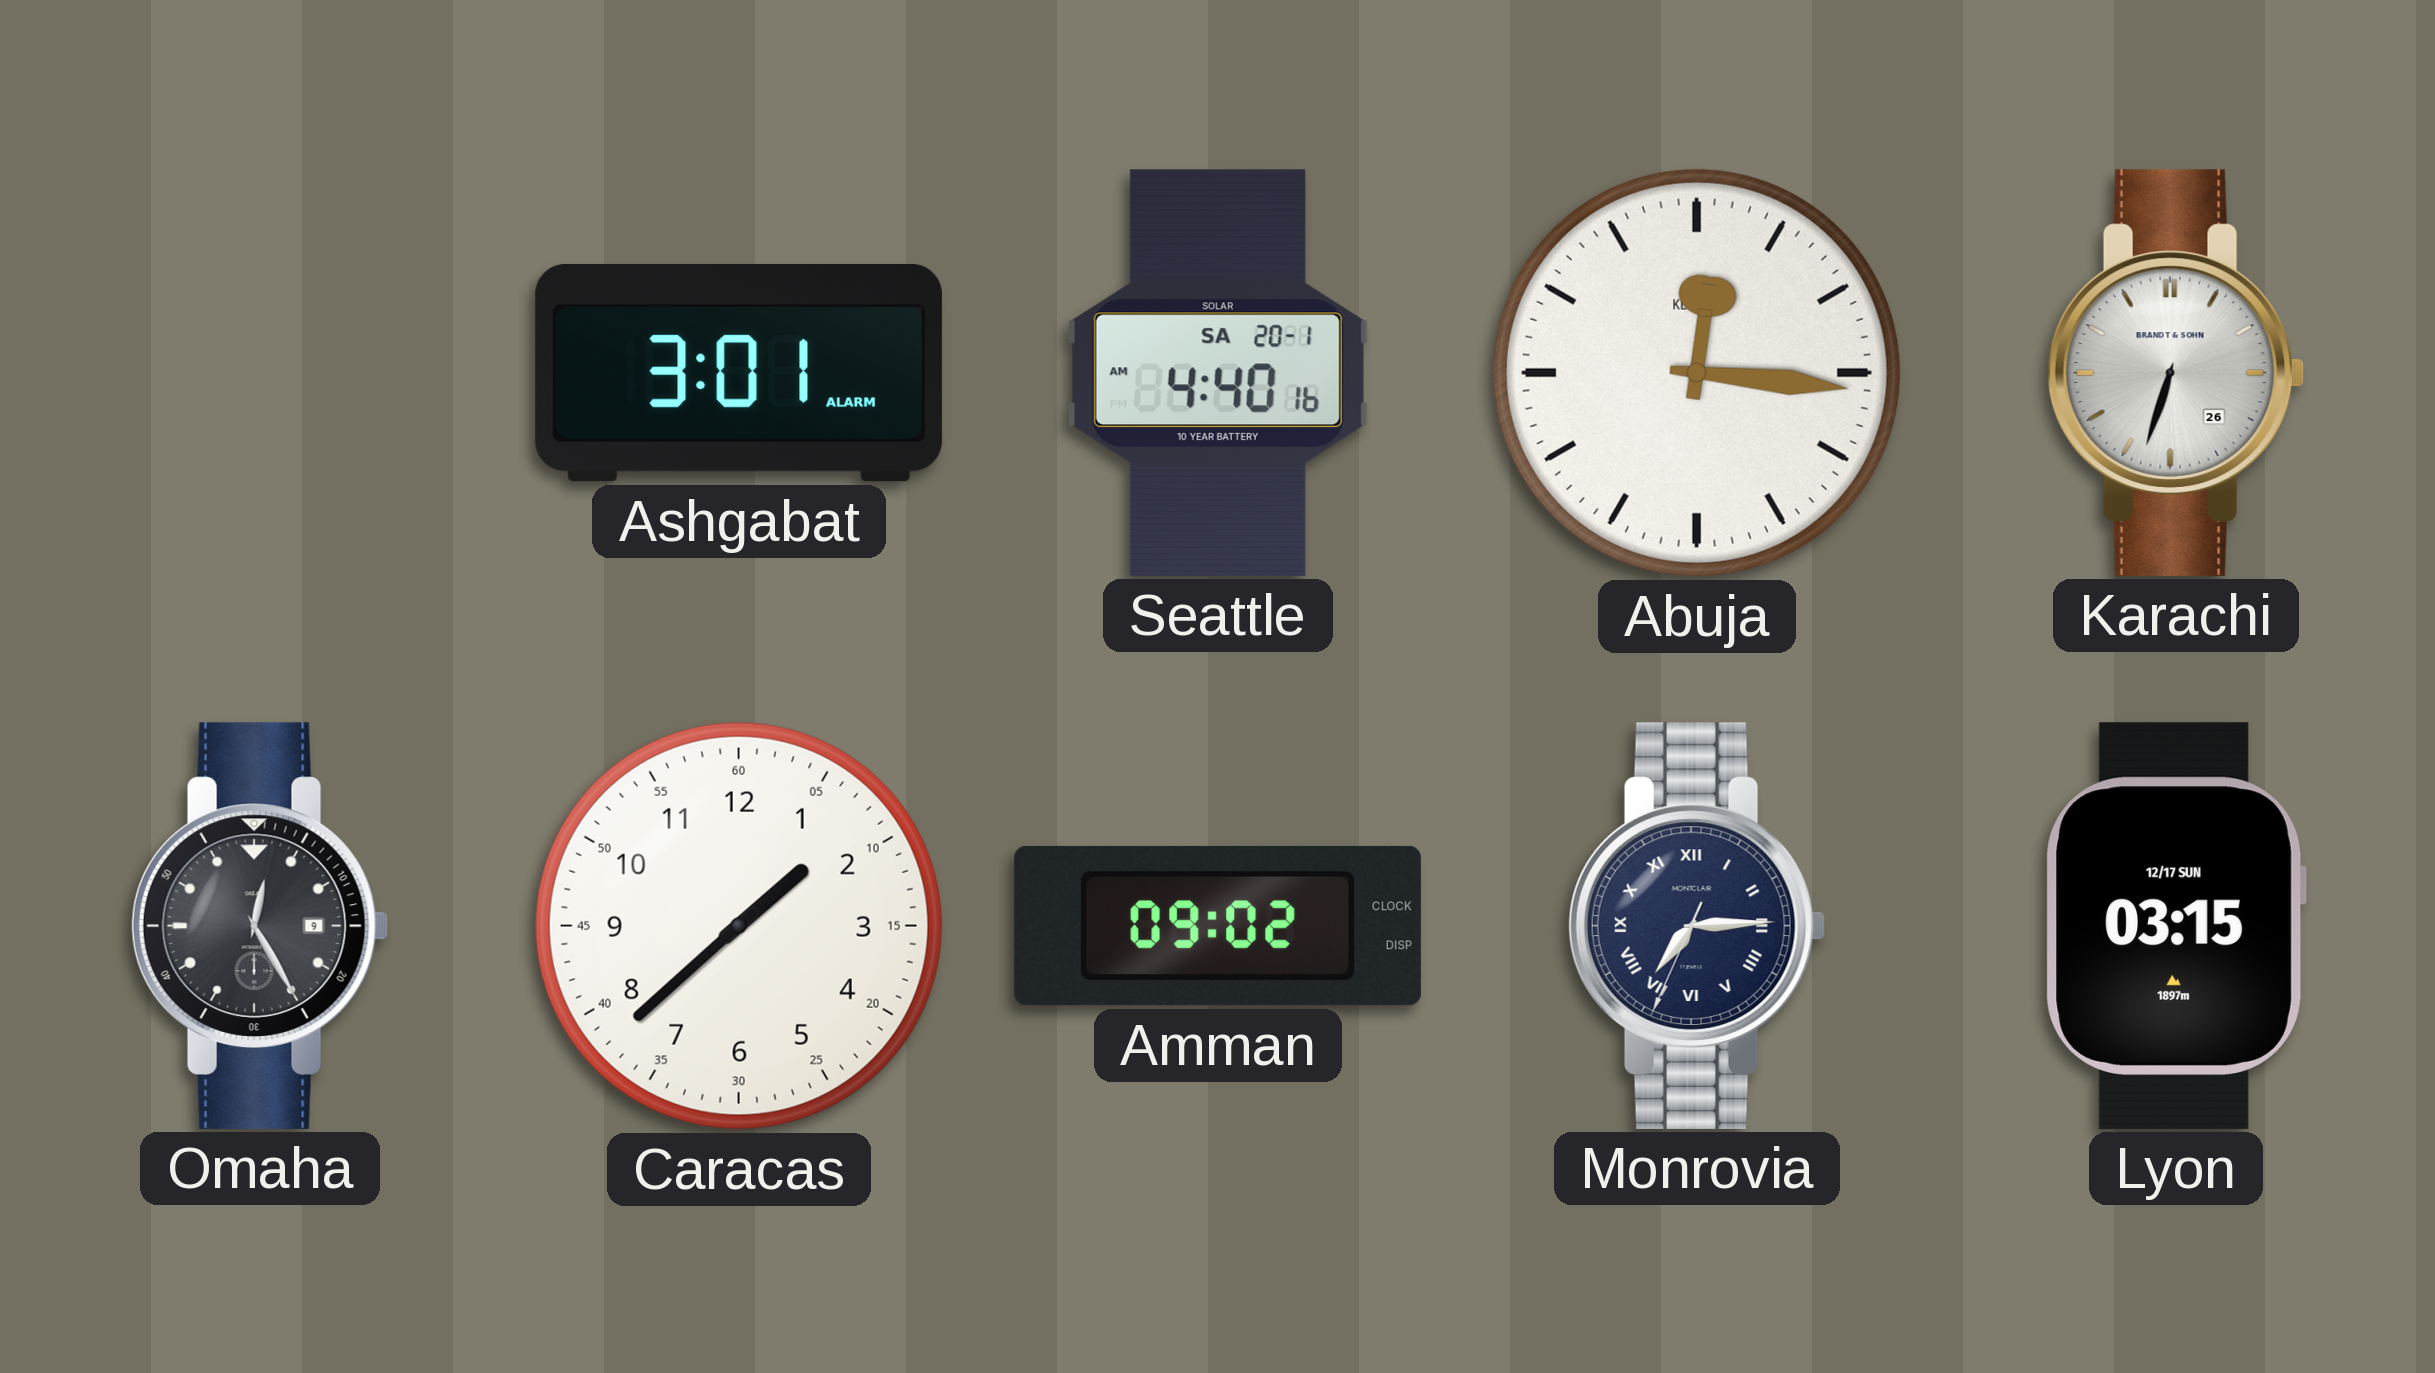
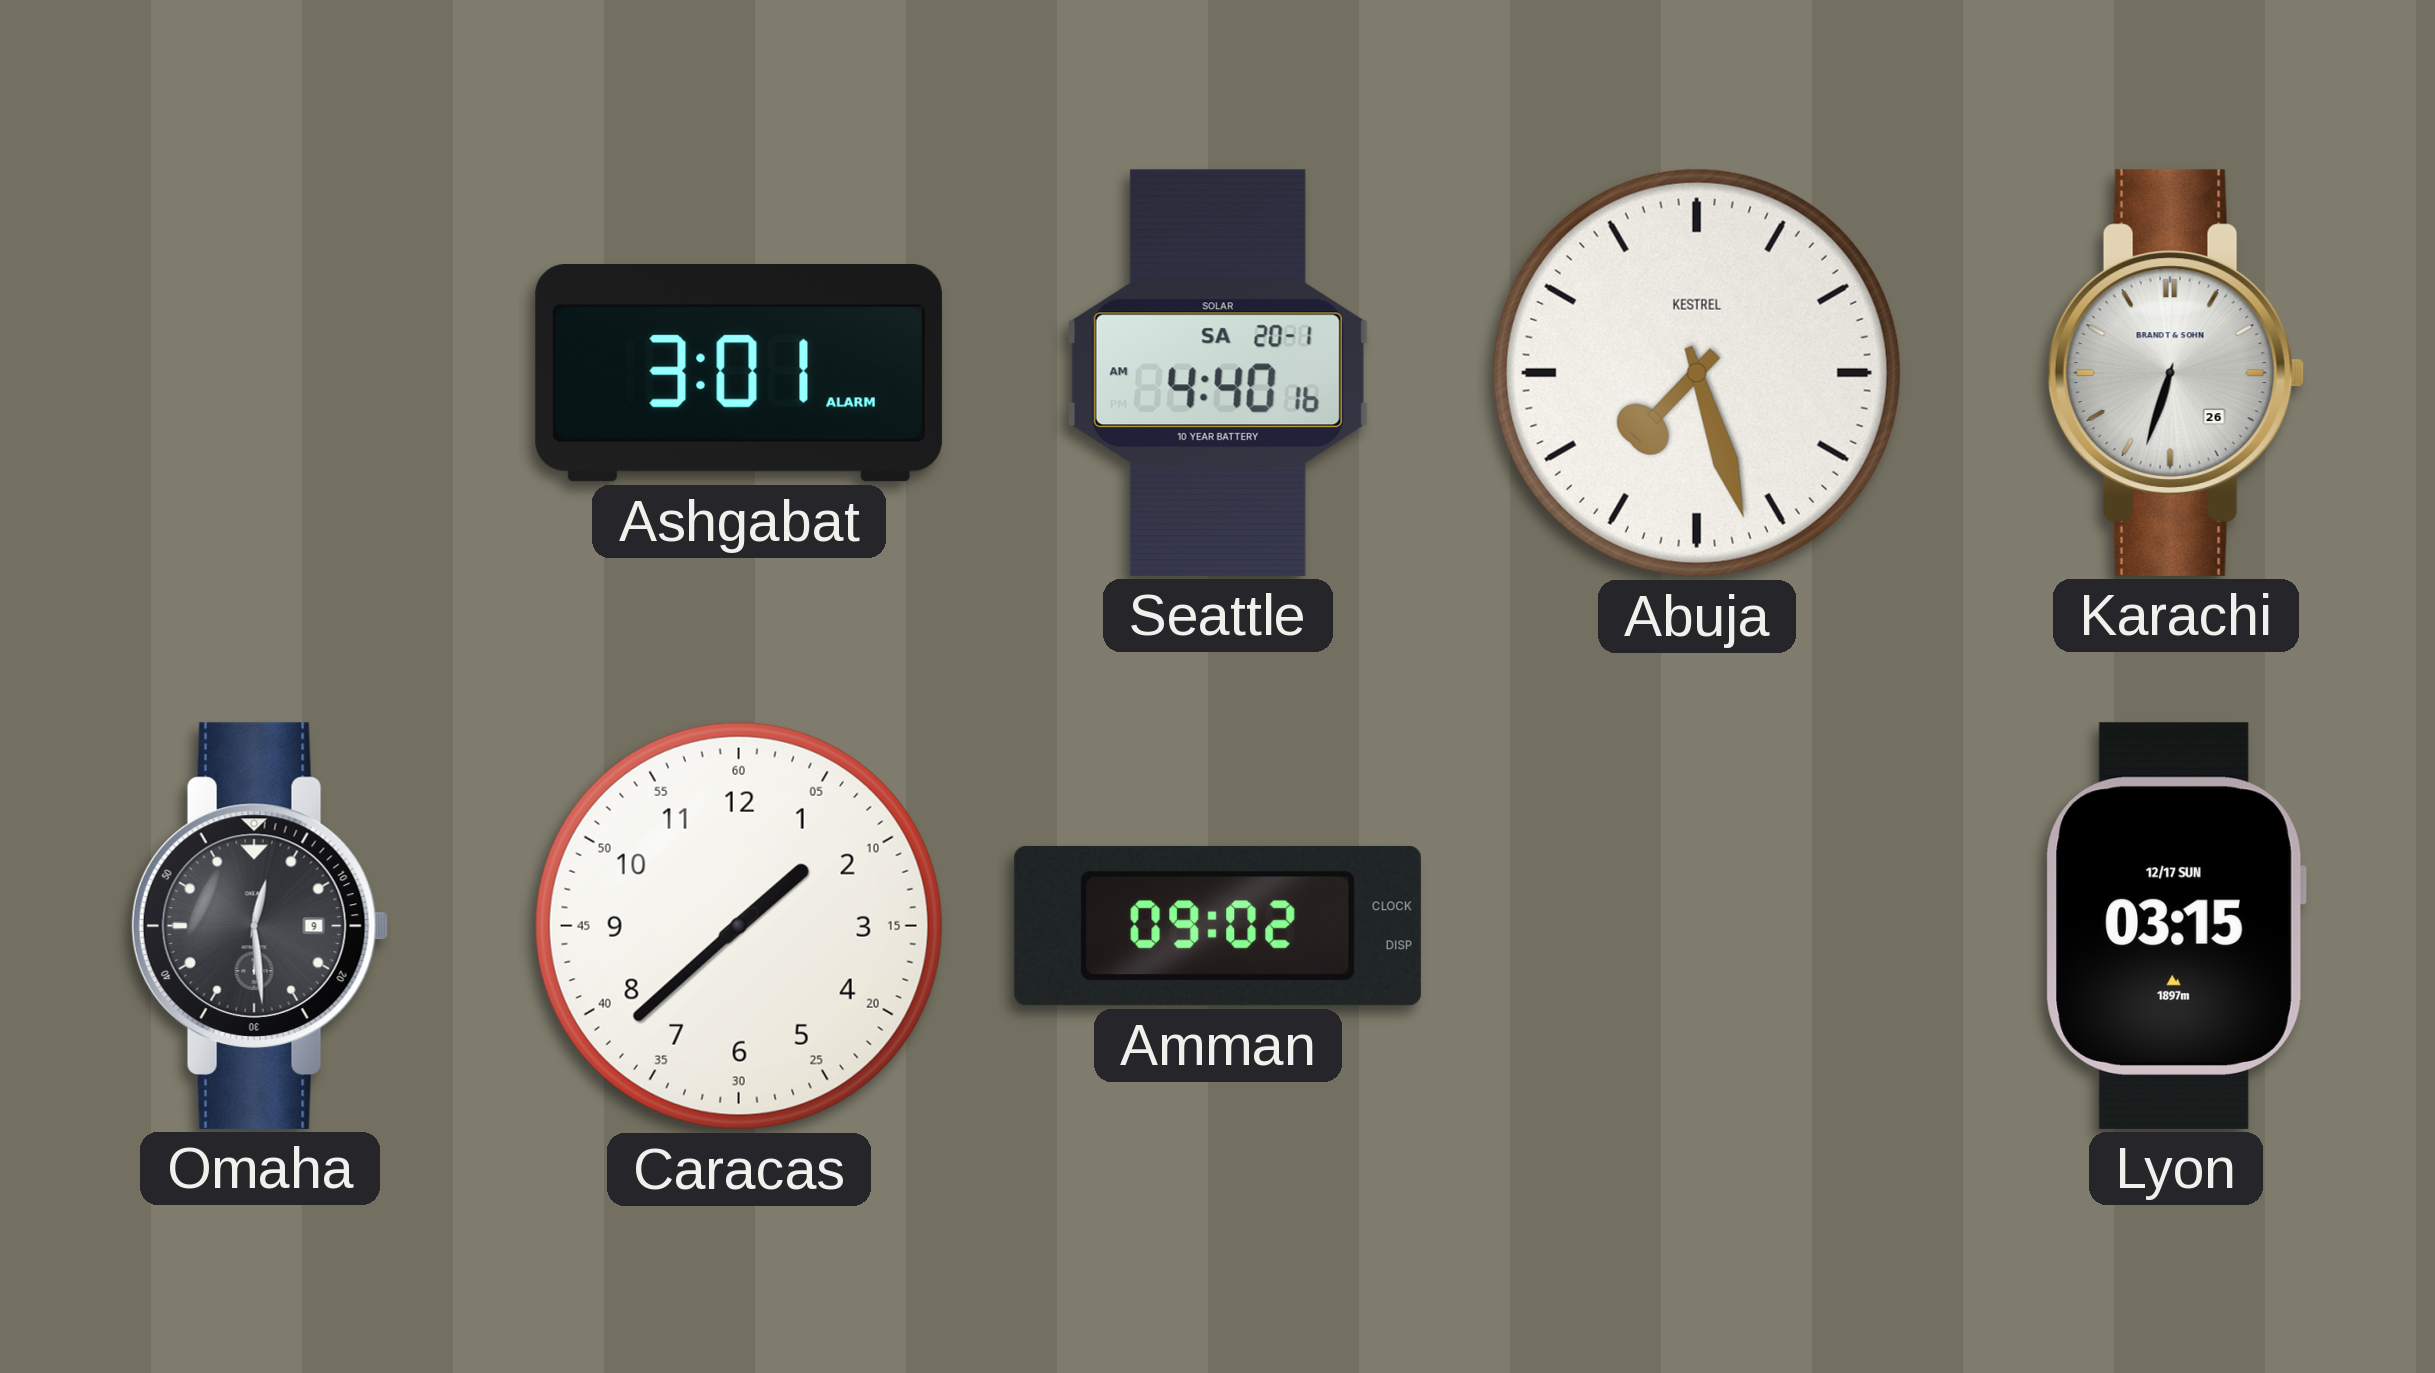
Abuja: 12:16 -> 7:27 (1697, 373)
Omaha: 12:25 -> 12:29 (260, 926)
Monrovia: 7:14 -> none (1697, 926)
